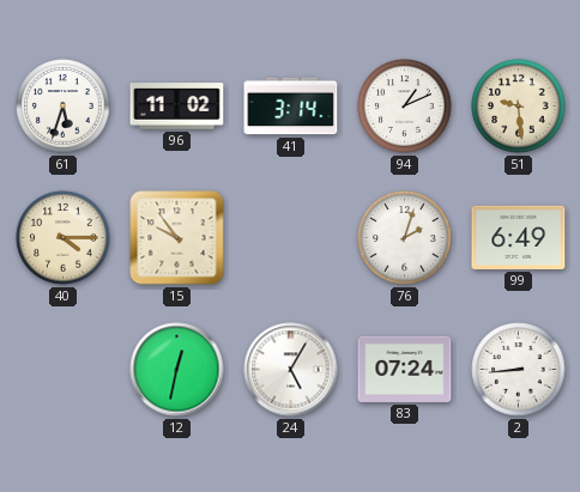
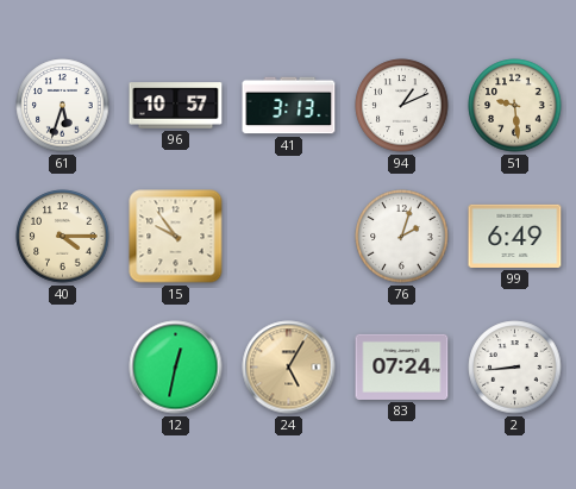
96: 11:02 -> 10:57 (176, 106)
41: 3:14 -> 3:13 (289, 106)
24 dial: white -> champagne (289, 368)
